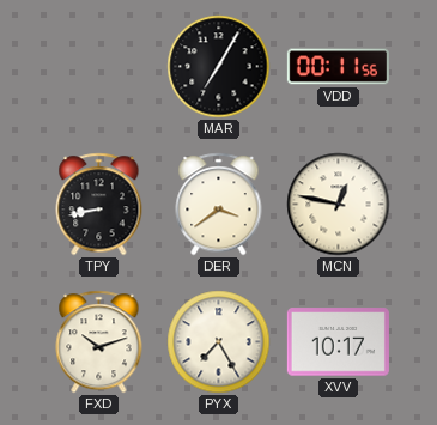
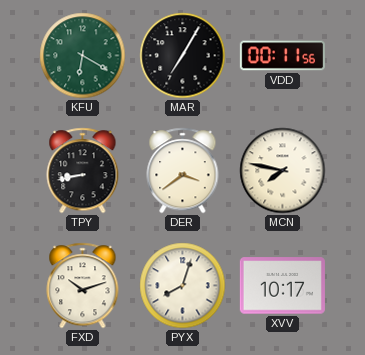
KFU: none -> 6:20 (83, 56)
MCN: 12:47 -> 7:47 (283, 171)
PYX: 7:25 -> 8:03 (183, 286)
